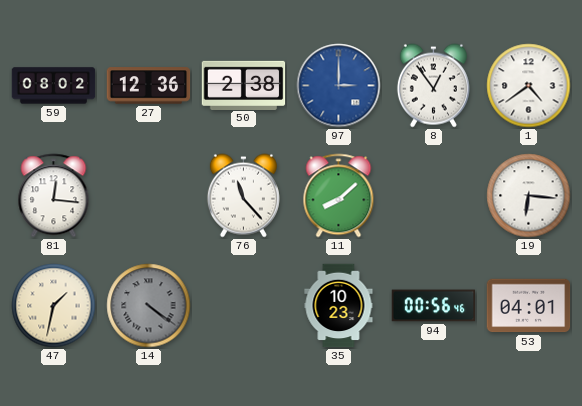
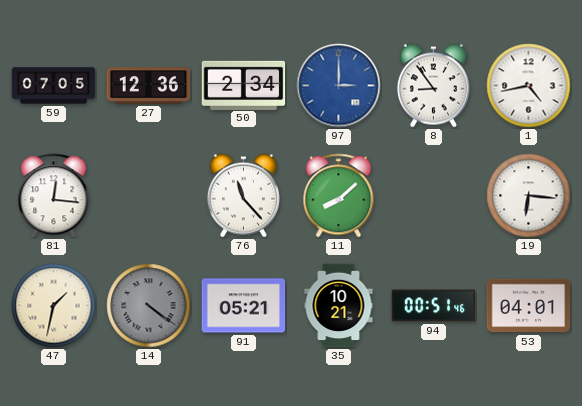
59: 08:02 -> 07:05 (54, 86)
50: 2:38 -> 2:34 (244, 85)
8: 12:54 -> 8:54 (433, 86)
1: 4:39 -> 4:43 (529, 86)
91: none -> 05:21 (244, 306)
35: 10:23 -> 10:21 (339, 306)
94: 00:56 -> 00:51 (434, 306)
